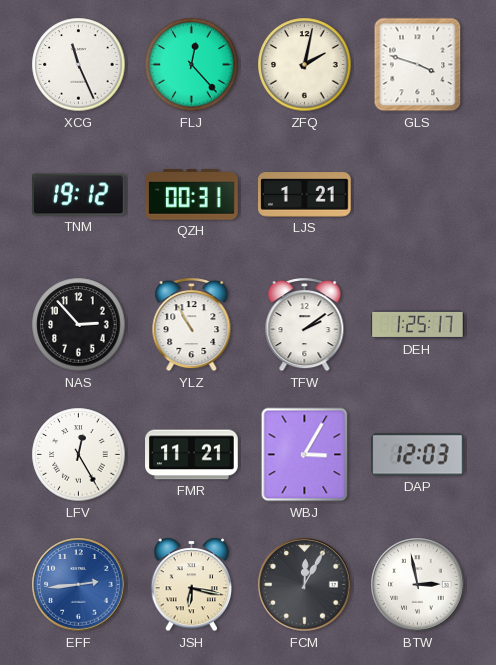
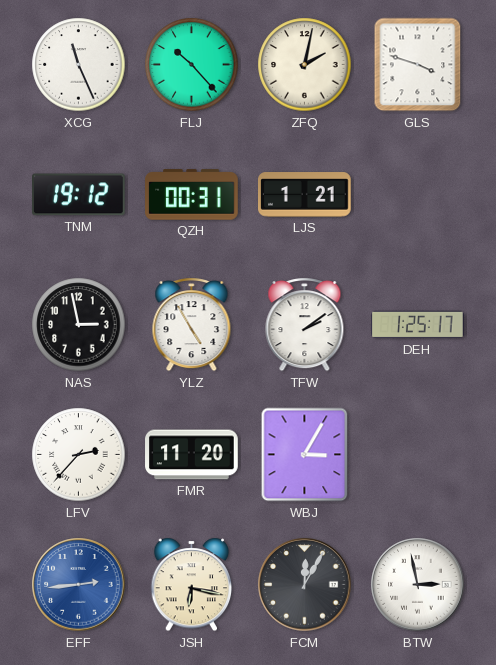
FLJ: 12:23 -> 10:23 (192, 65)
NAS: 2:53 -> 2:58 (79, 325)
YLZ: 10:55 -> 4:55 (192, 325)
LFV: 12:25 -> 2:37 (79, 455)
FMR: 11:21 -> 11:20 (192, 455)
DAP: 12:03 -> none (418, 455)
